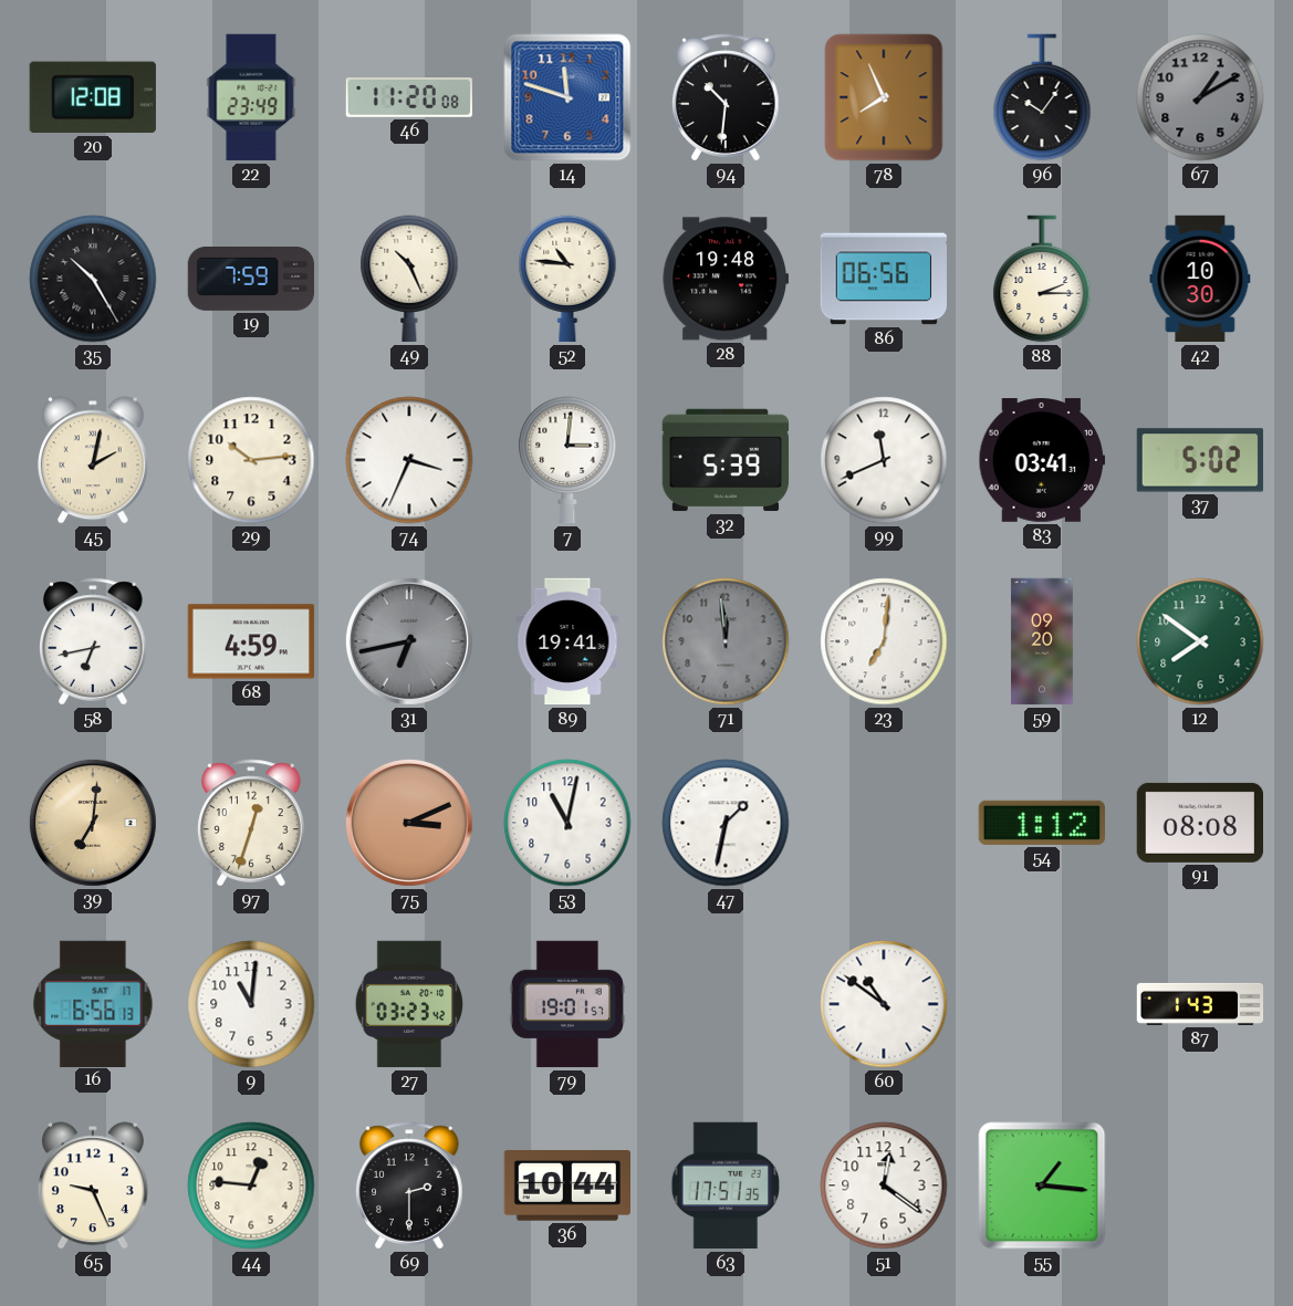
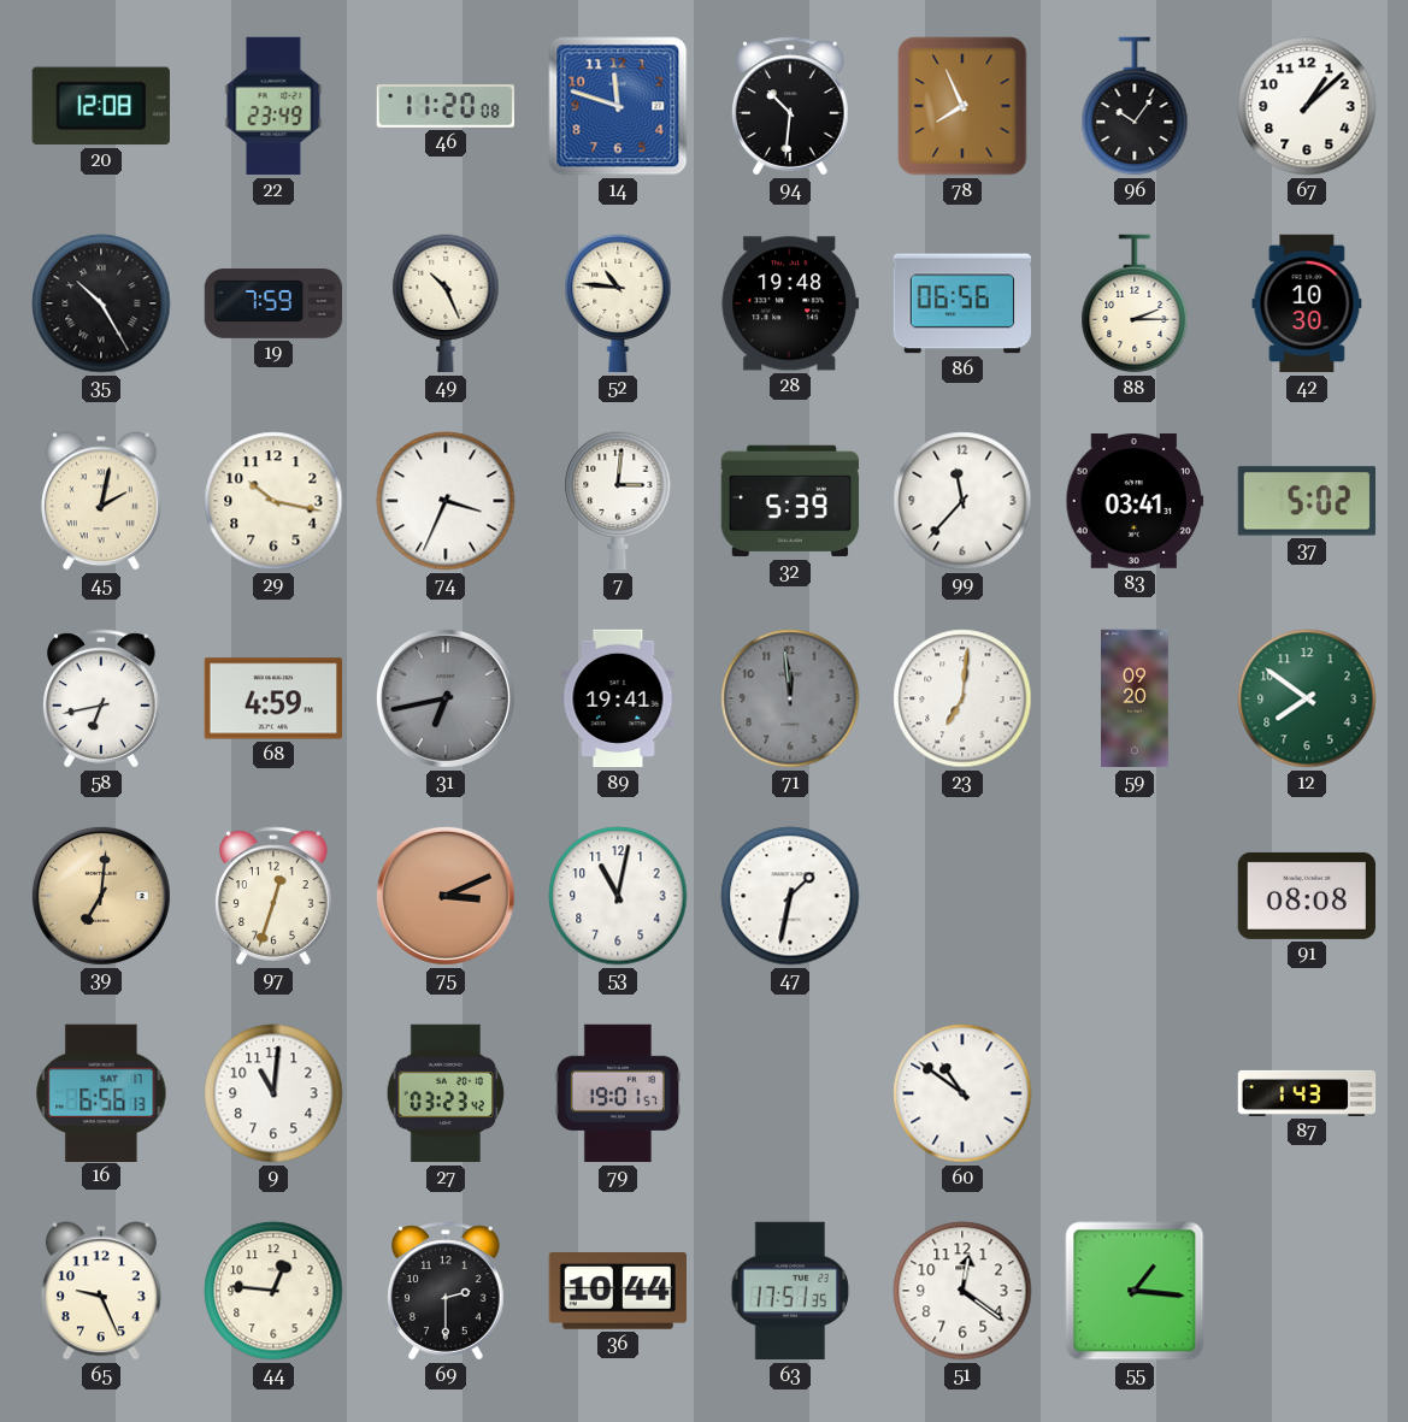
67: 1:10 -> 1:08 (1307, 106)
67 dial: grey -> white (1307, 106)
29: 10:14 -> 10:17 (273, 501)
99: 11:41 -> 11:37 (962, 501)
54: 1:12 -> none (1041, 823)
